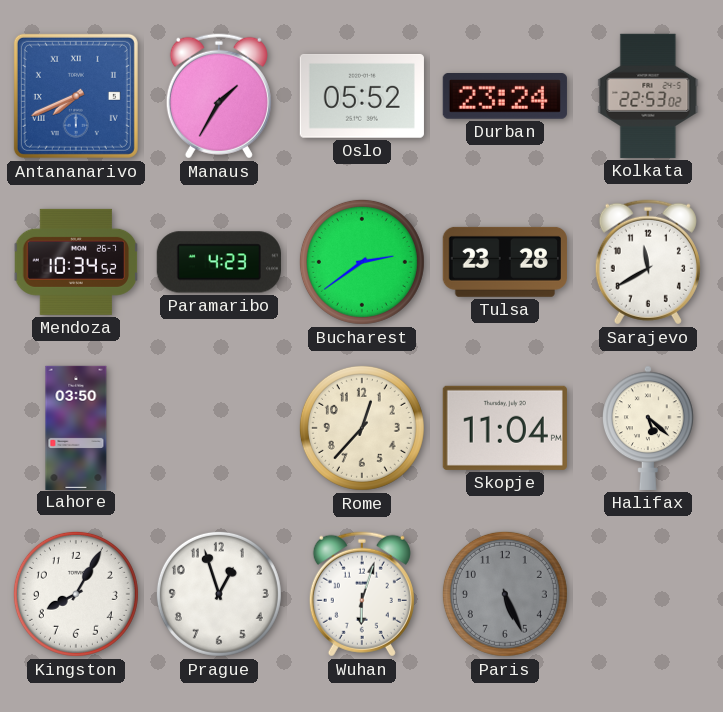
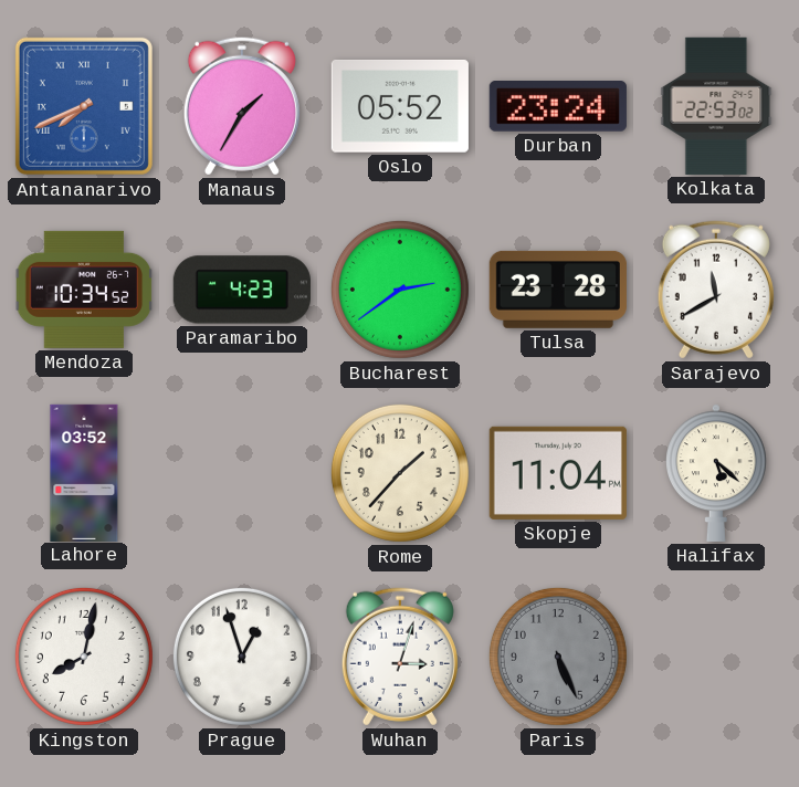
Lahore: 03:50 -> 03:52 (84, 472)
Rome: 12:37 -> 1:37 (400, 473)
Kingston: 8:05 -> 8:02 (84, 657)
Wuhan: 6:03 -> 3:03 (400, 657)
